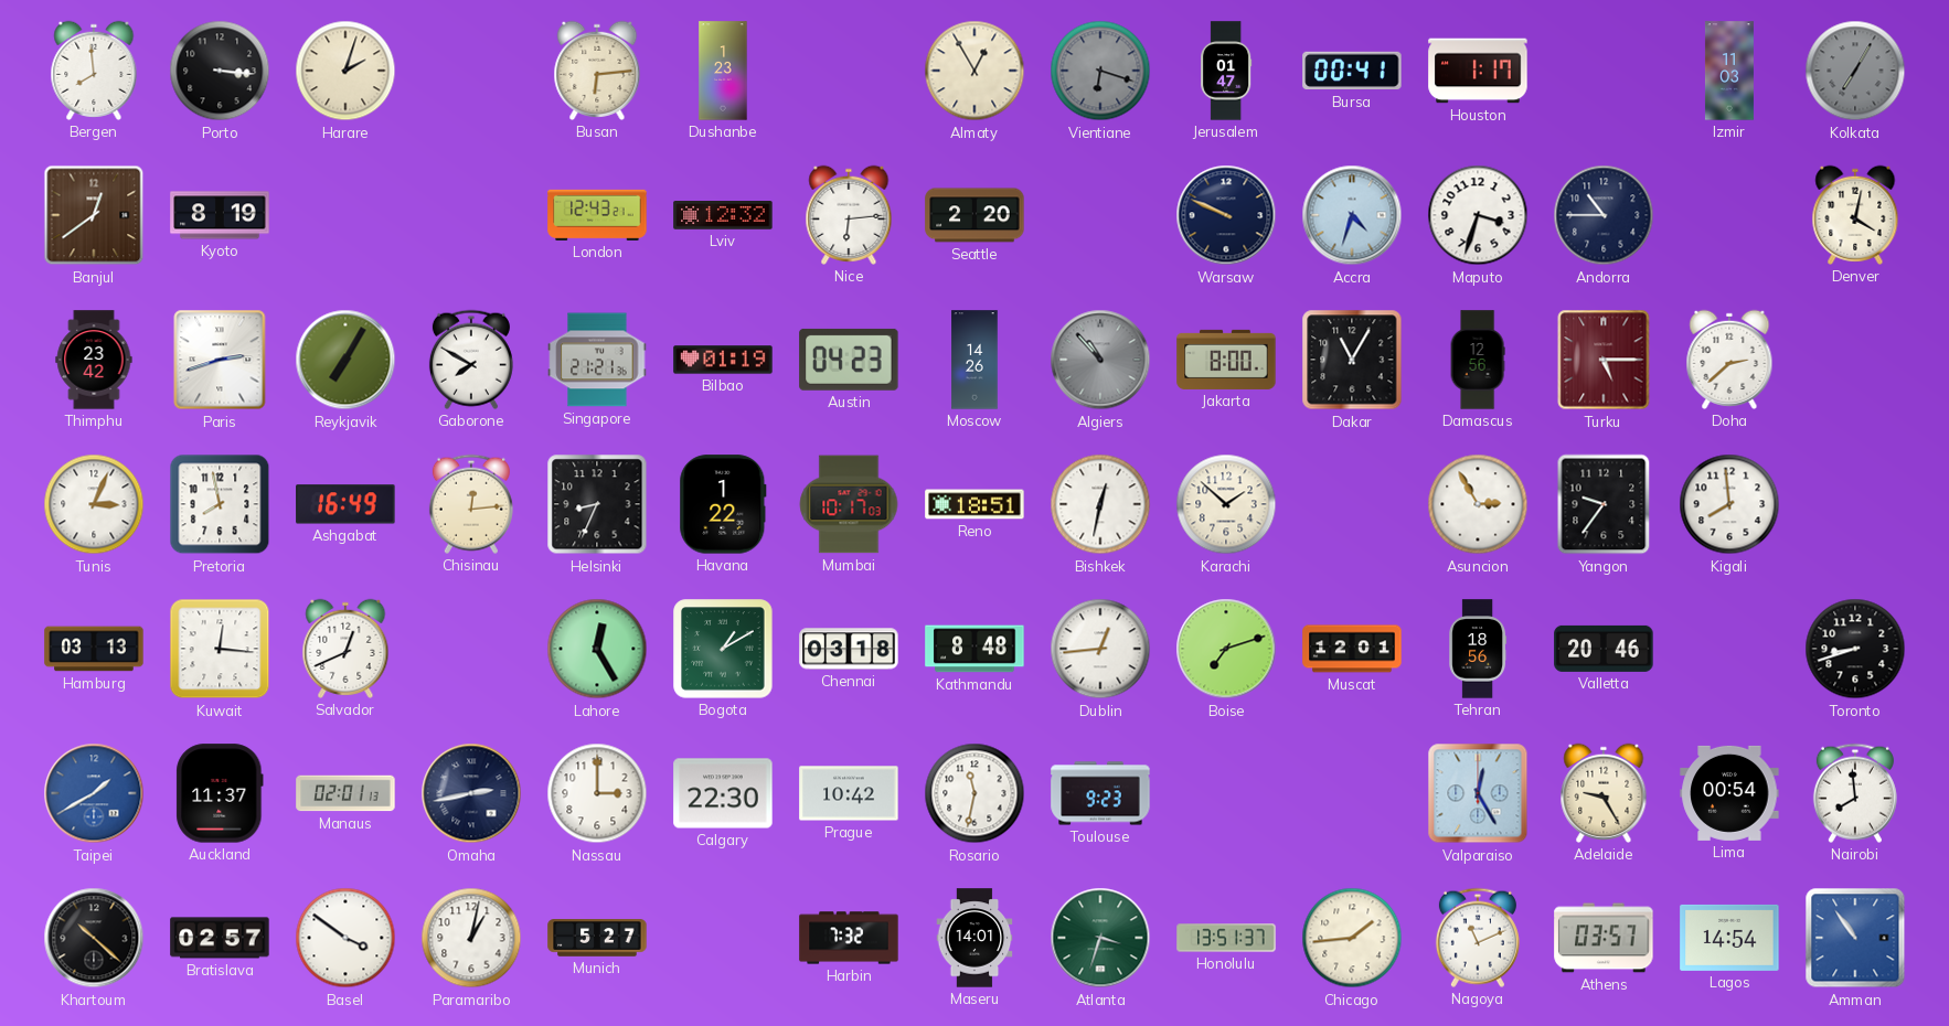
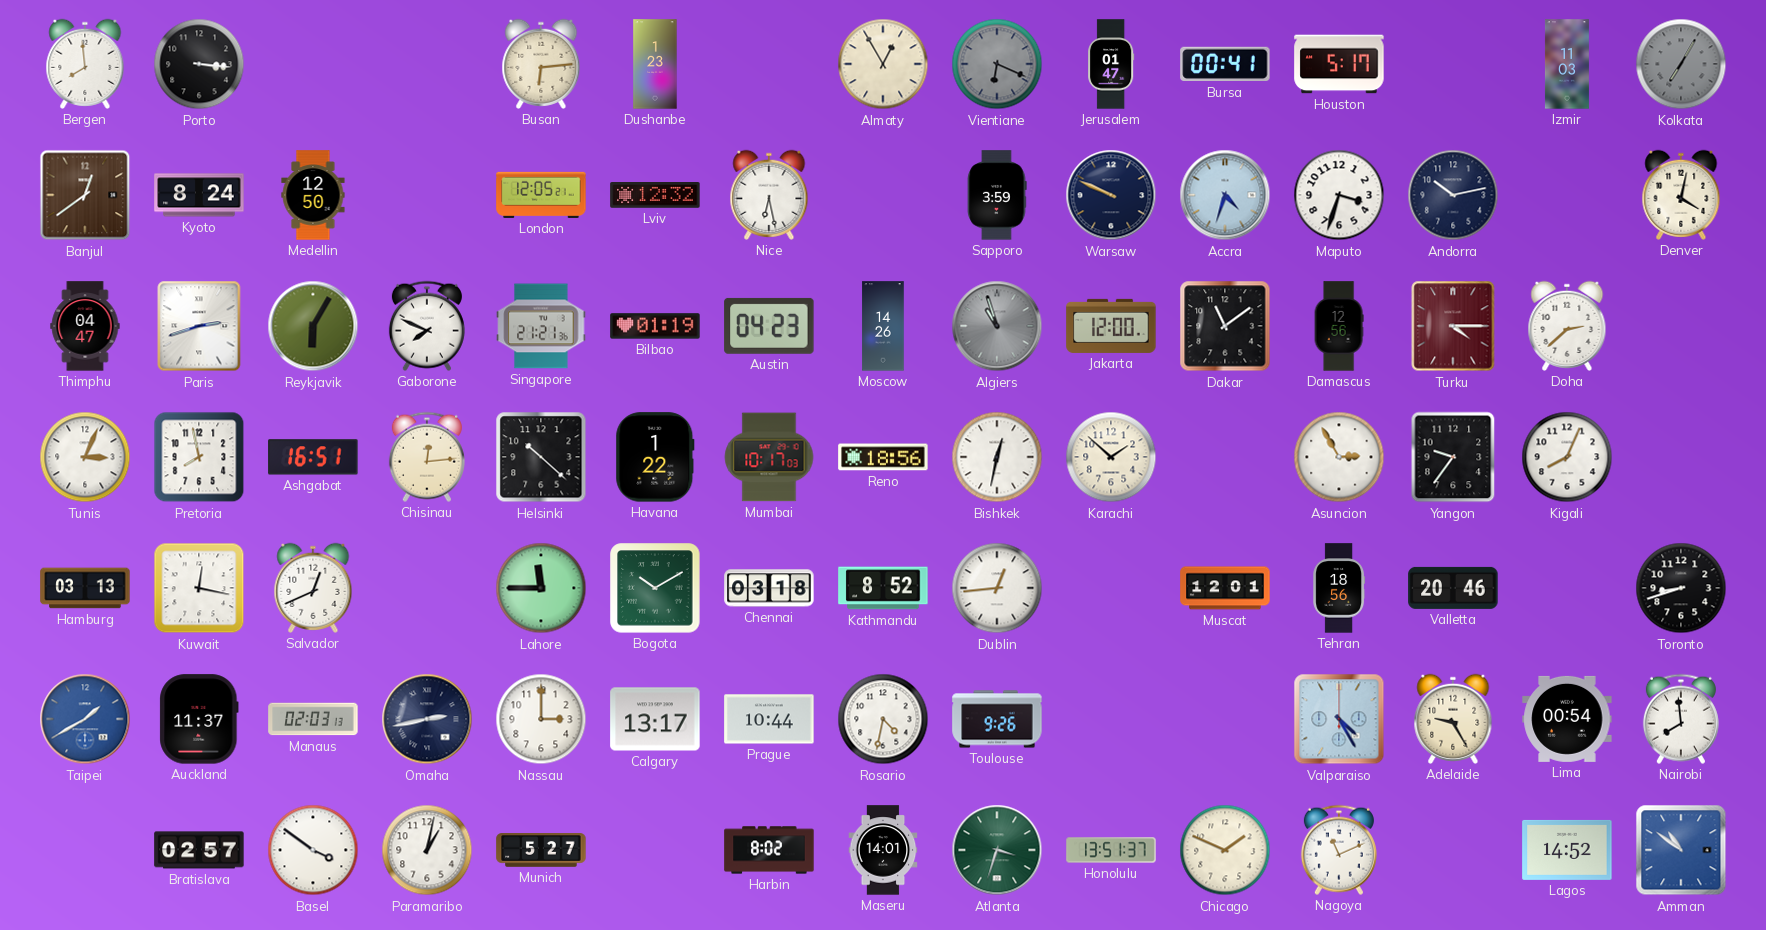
Harare: 2:03 -> none (345, 71)
Vientiane: 6:18 -> 6:19 (997, 64)
Houston: 1:17 -> 5:17 (1339, 64)
Kyoto: 8:19 -> 8:24 (199, 195)
Medellin: none -> 12:50 (313, 195)
London: 12:43 -> 12:05 (541, 195)
Nice: 6:14 -> 6:28 (769, 195)
Seattle: 2:20 -> none (974, 215)
Sapporo: none -> 3:59 (997, 195)
Andorra: 10:45 -> 10:13 (1453, 195)
Thimphu: 23:42 -> 04:47 (85, 326)
Reykjavik: 7:05 -> 6:05 (313, 326)
Gaborone: 7:50 -> 7:49 (427, 326)
Algiers: 10:53 -> 10:57 (997, 326)
Jakarta: 8:00 -> 12:00 (1111, 326)
Dakar: 11:05 -> 11:09 (1225, 326)
Turku: 5:15 -> 4:15 (1453, 326)
Ashgabat: 16:49 -> 16:51 (313, 457)
Helsinki: 8:34 -> 10:22 (541, 457)
Reno: 18:51 -> 18:56 (883, 457)
Kigali: 7:59 -> 8:04 (1567, 457)
Kuwait: 12:16 -> 12:17 (199, 588)
Lahore: 12:25 -> 11:45 (541, 588)
Bogota: 1:10 -> 10:10 (655, 588)
Kathmandu: 8:48 -> 8:52 (883, 588)
Boise: 7:12 -> none (1226, 649)
Manaus: 02:01 -> 02:03 (313, 719)
Calgary: 22:30 -> 13:17 (655, 719)
Prague: 10:42 -> 10:44 (769, 719)
Rosario: 11:32 -> 4:32 (883, 719)
Toulouse: 9:23 -> 9:26 (997, 719)
Valparaiso: 12:25 -> 4:25 (1339, 719)
Khartoum: 10:22 -> none (94, 938)
Harbin: 7:32 -> 8:02 (769, 850)
Chicago: 1:44 -> 1:49 (1225, 850)
Athens: 03:57 -> none (1604, 938)
Lagos: 14:54 -> 14:52 (1567, 850)
Amman: 10:54 -> 10:51 (1681, 850)
